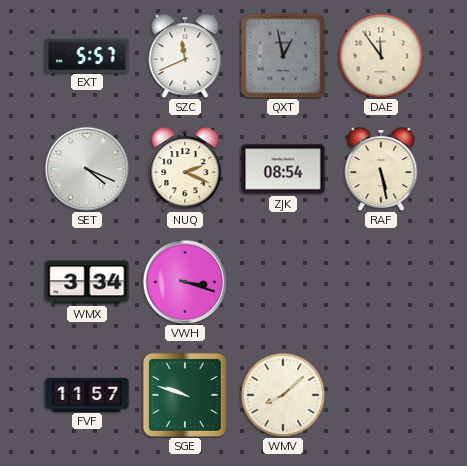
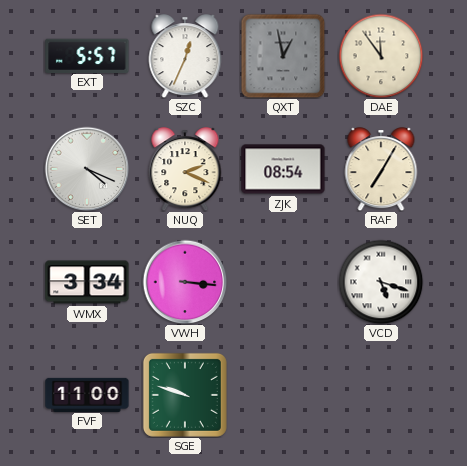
SZC: 11:41 -> 12:34 (185, 56)
RAF: 5:28 -> 7:05 (381, 169)
VWH: 3:18 -> 3:16 (185, 282)
VCD: none -> 5:18 (381, 282)
FVF: 11:57 -> 11:00 (87, 394)
WMV: 8:08 -> none (283, 395)
